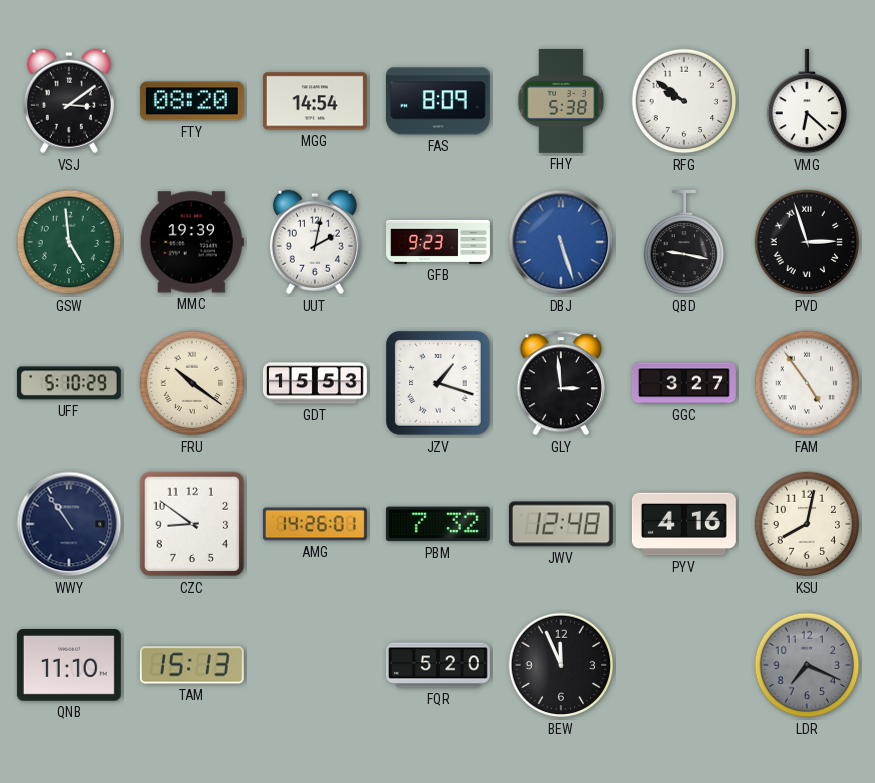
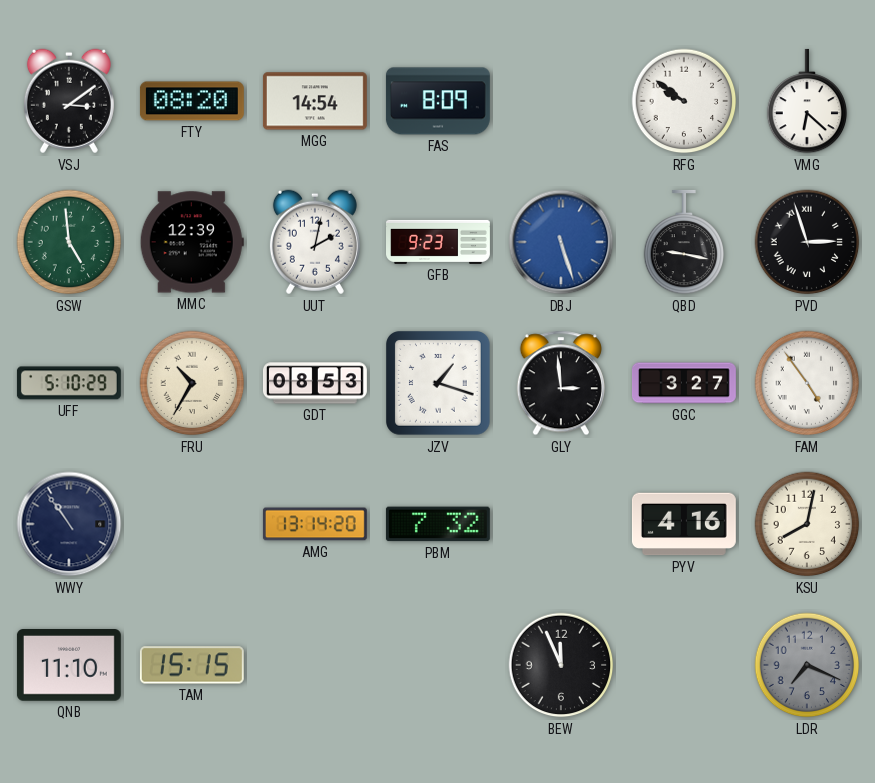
FHY: 5:38 -> none (561, 101)
MMC: 19:39 -> 12:39 (192, 242)
FRU: 10:21 -> 10:35 (192, 383)
GDT: 15:53 -> 08:53 (315, 383)
CZC: 8:51 -> none (192, 524)
AMG: 14:26 -> 13:14 (315, 524)
JWV: 12:48 -> none (561, 524)
TAM: 15:13 -> 15:15 (192, 665)
FQR: 5:20 -> none (438, 665)
